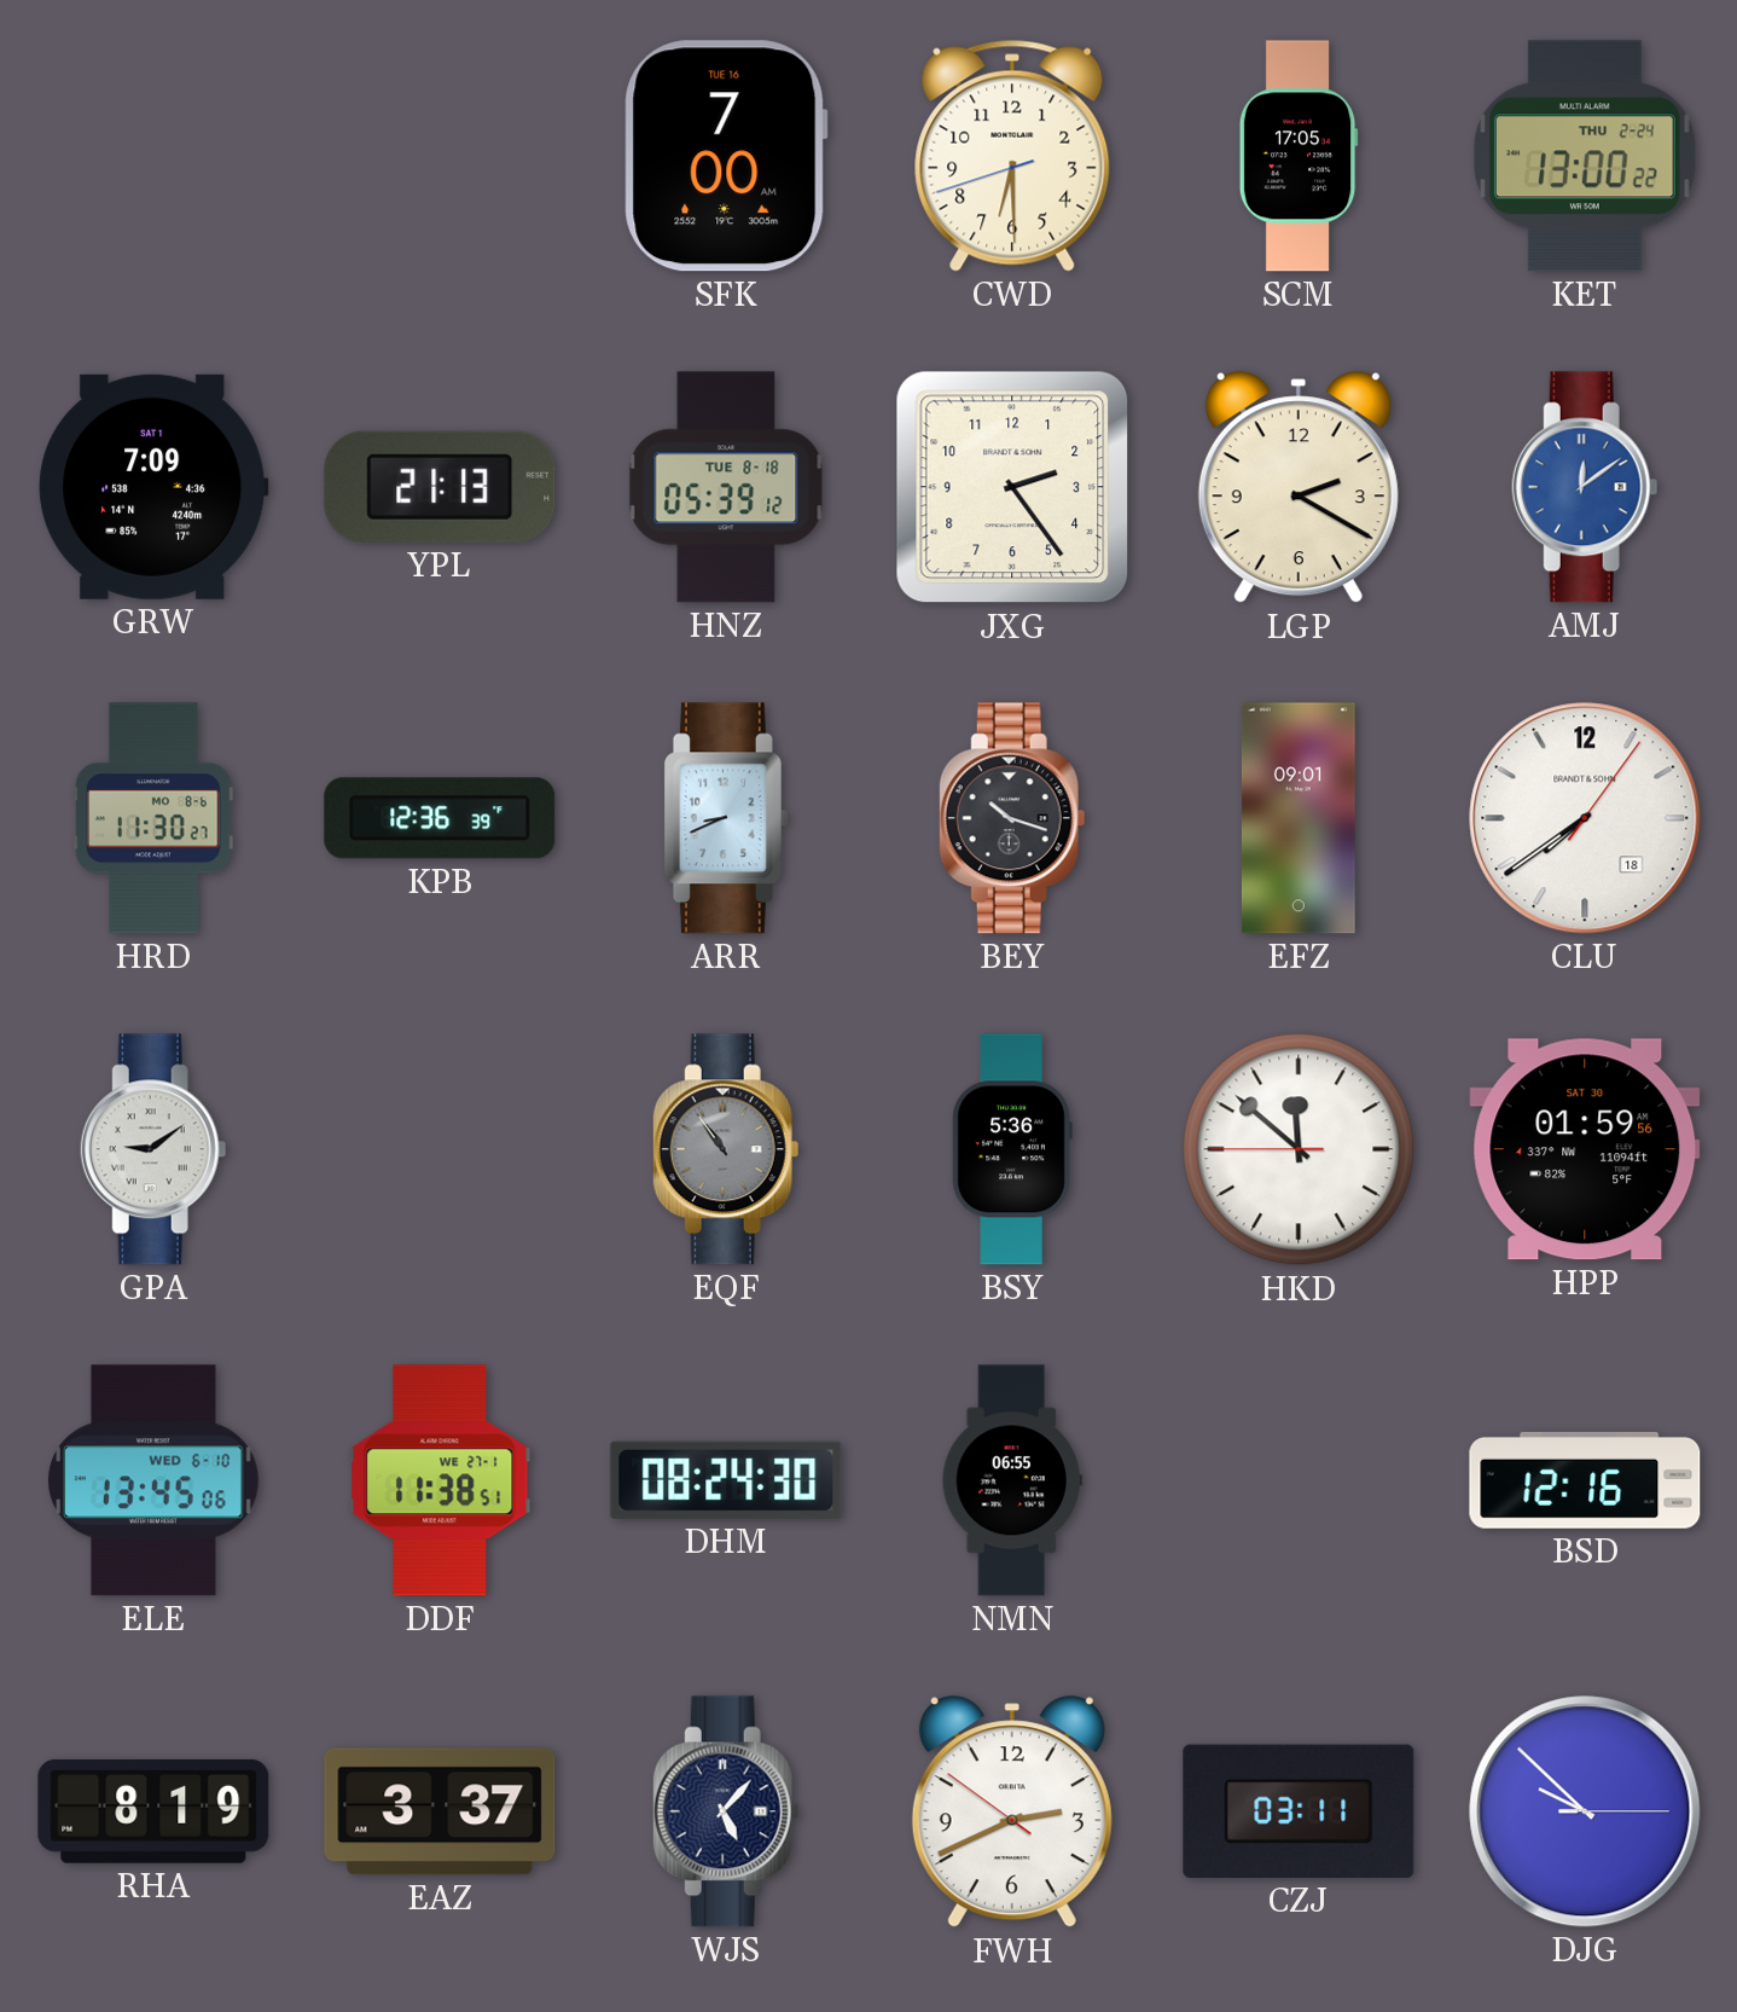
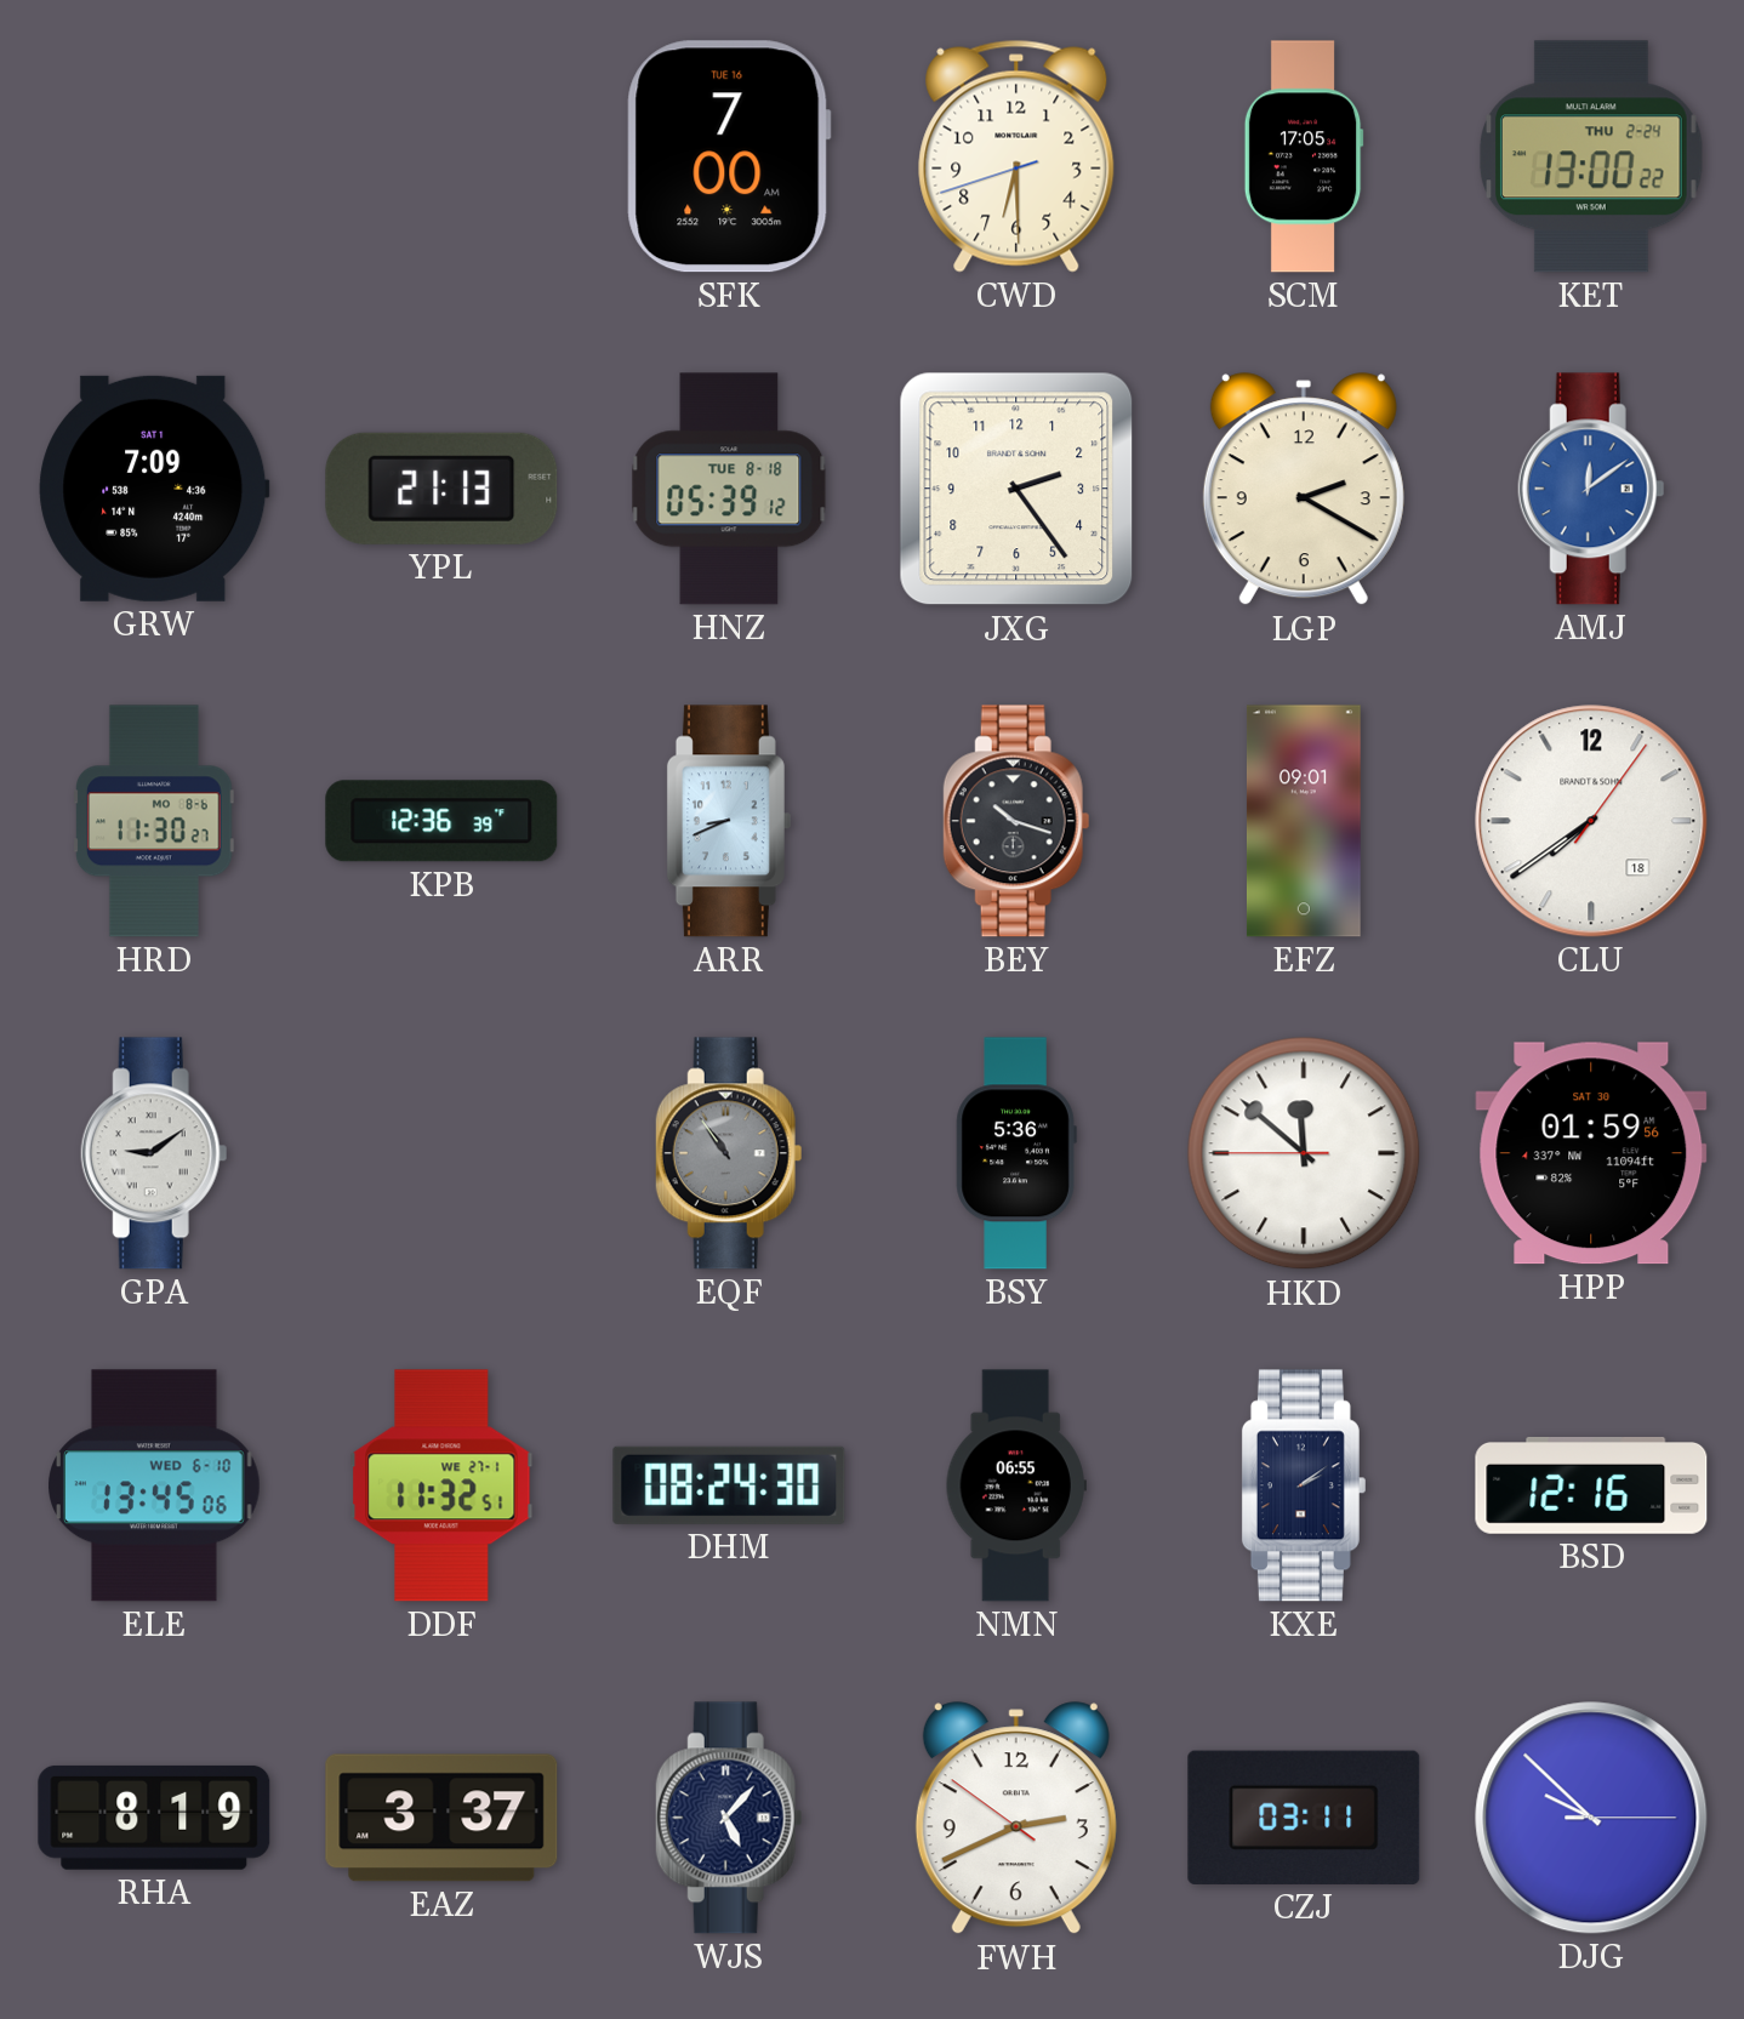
DDF: 11:38 -> 11:32 (441, 1485)
KXE: none -> 2:09 (1304, 1485)
